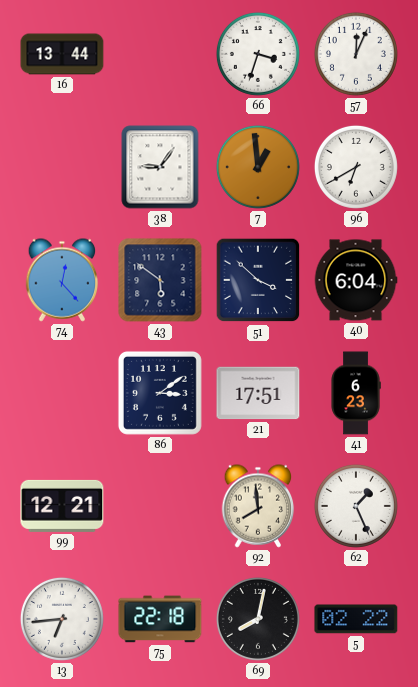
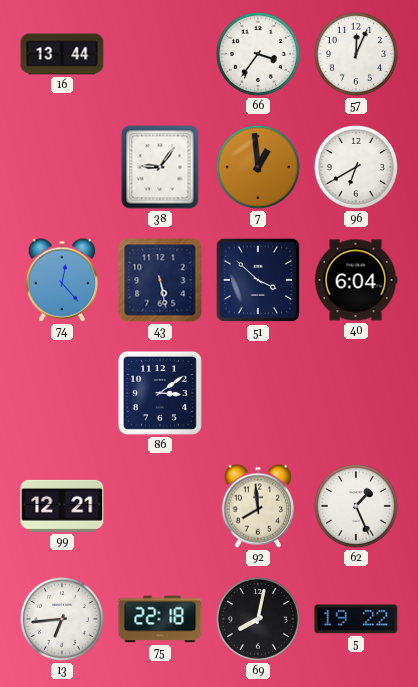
66: 3:33 -> 3:36 (258, 54)
43: 5:51 -> 5:28 (160, 280)
21: 17:51 -> none (258, 393)
41: 6:23 -> none (356, 393)
5: 02:22 -> 19:22 (356, 619)
